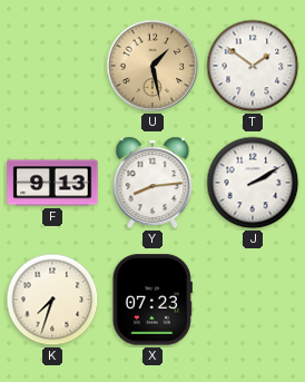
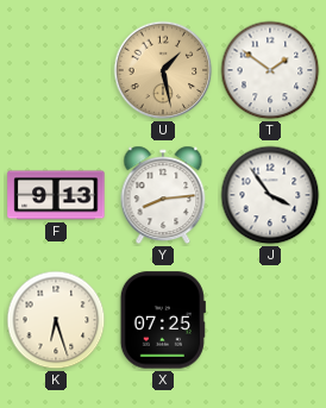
J: 2:10 -> 3:54 (270, 195)
K: 7:33 -> 6:27 (56, 320)
X: 07:23 -> 07:25 (163, 320)
